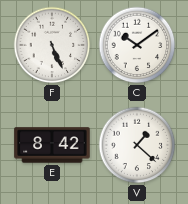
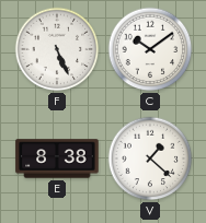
E: 8:42 -> 8:38 (57, 159)
